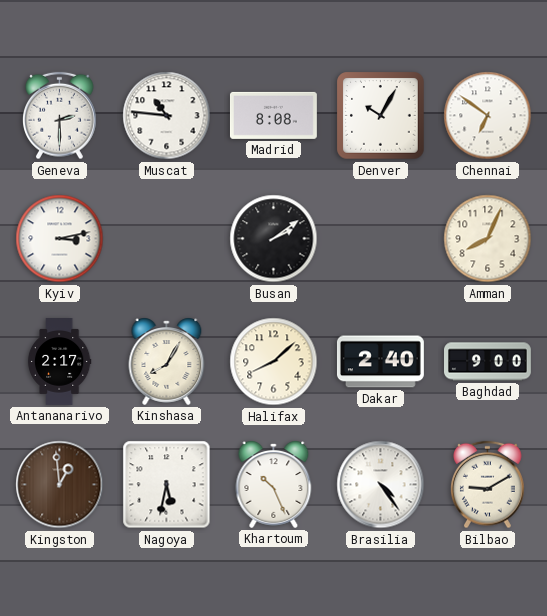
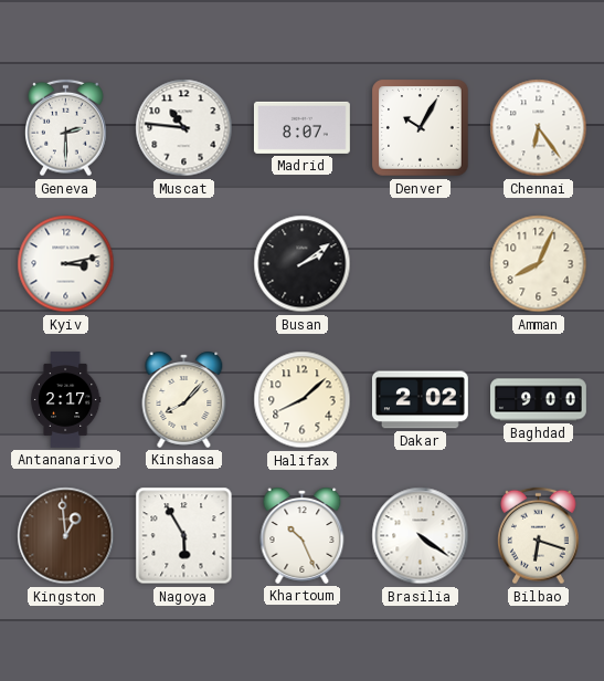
Madrid: 8:08 -> 8:07 (301, 127)
Chennai: 6:51 -> 6:24 (539, 128)
Kinshasa: 8:05 -> 8:07 (184, 399)
Dakar: 2:40 -> 2:02 (420, 400)
Nagoya: 5:32 -> 5:55 (184, 536)
Brasilia: 4:24 -> 4:21 (421, 536)
Bilbao: 9:10 -> 6:18 (539, 536)
